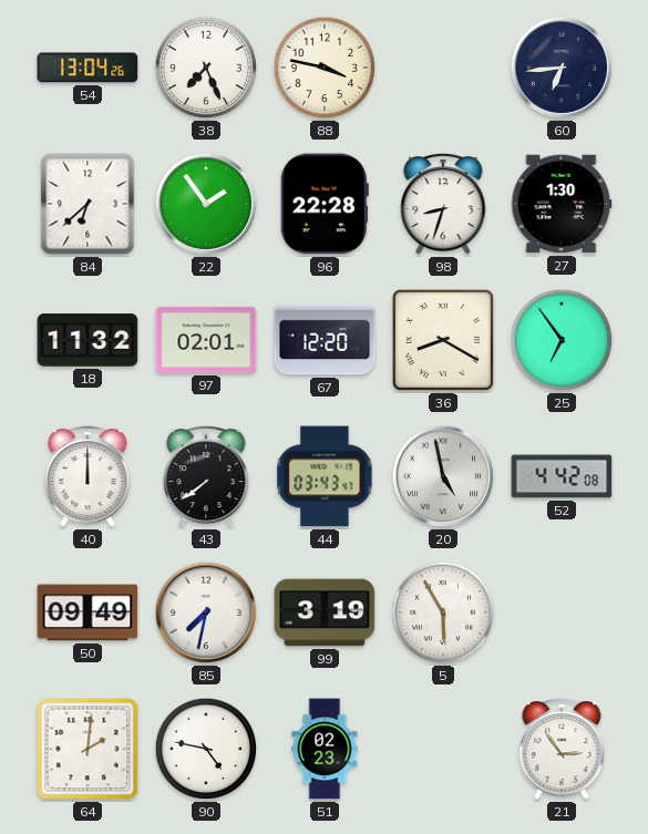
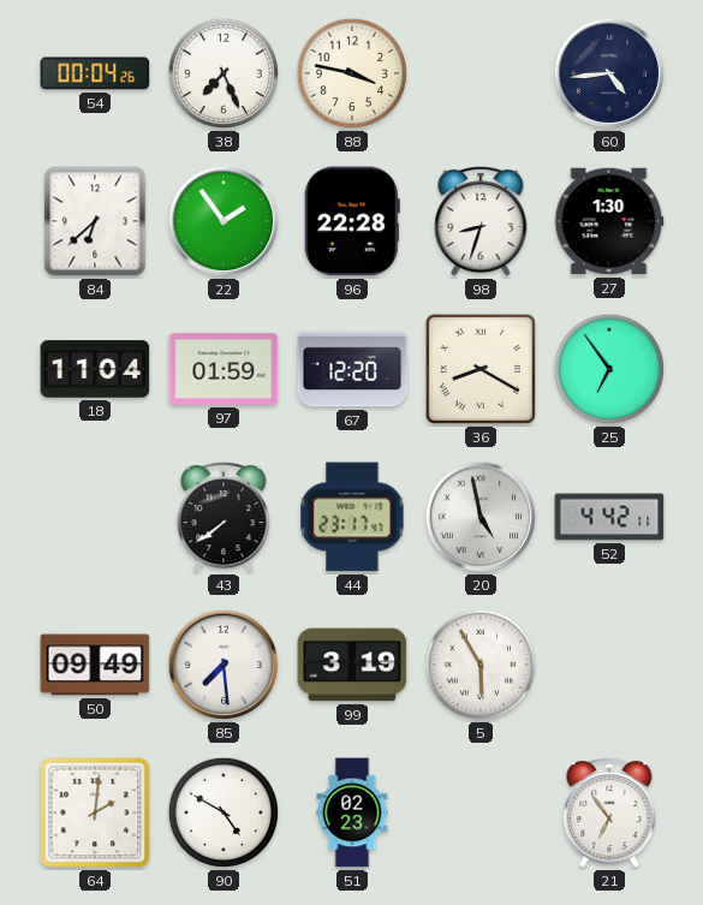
54: 13:04 -> 00:04 (95, 73)
60: 6:44 -> 4:44 (609, 73)
18: 11:32 -> 11:04 (95, 369)
97: 02:01 -> 01:59 (224, 369)
40: 12:00 -> none (88, 477)
44: 03:43 -> 23:17 (352, 517)
52: 4:42:08 -> 4:42:11 (609, 517)
85: 7:32 -> 7:29 (224, 665)
90: 4:47 -> 4:50 (224, 812)
21: 2:54 -> 6:54 (609, 814)
